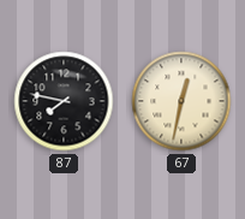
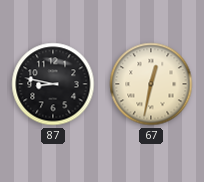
87: 7:47 -> 8:47 (53, 84)
